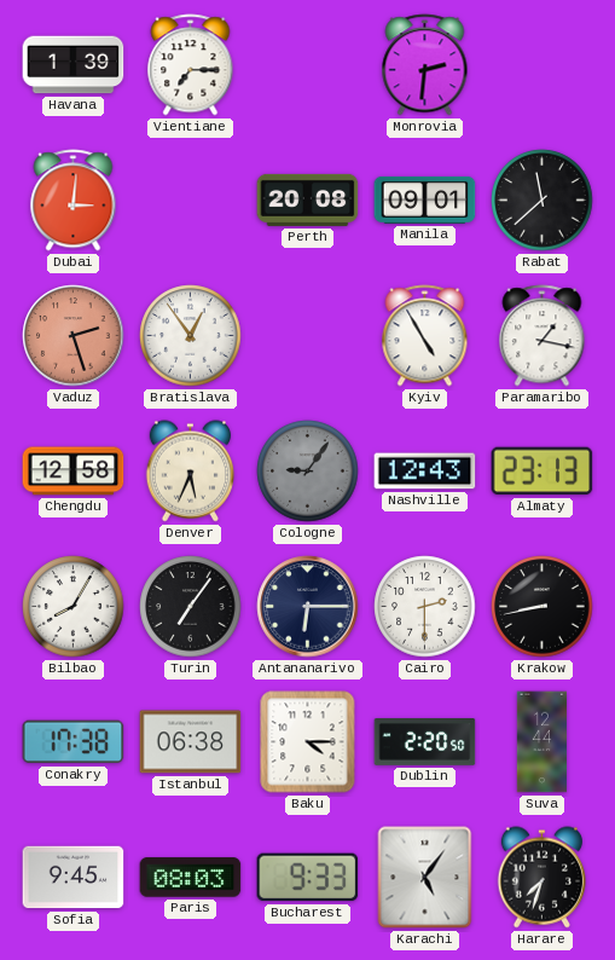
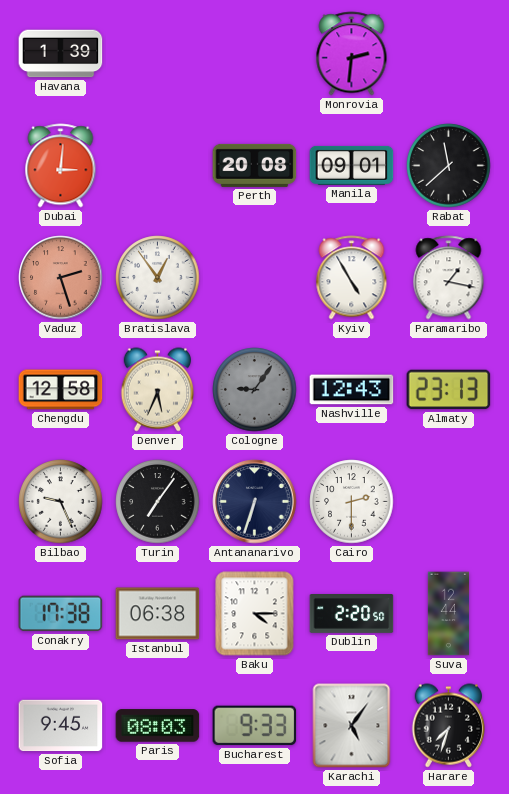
Vientiane: 7:15 -> none (191, 65)
Bilbao: 8:05 -> 9:26 (61, 502)
Antananarivo: 6:15 -> 6:33 (255, 502)
Krakow: 8:43 -> none (543, 607)
